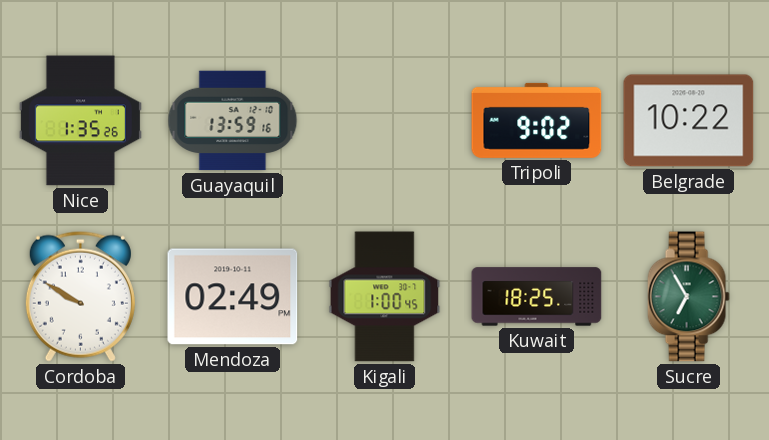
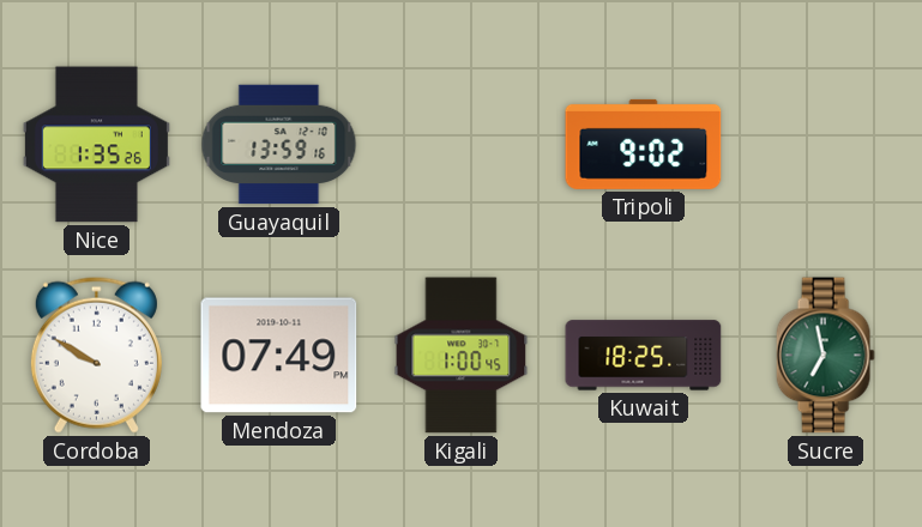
Belgrade: 10:22 -> none (689, 121)
Mendoza: 02:49 -> 07:49 (279, 356)
Sucre: 6:55 -> 6:58 (825, 356)
